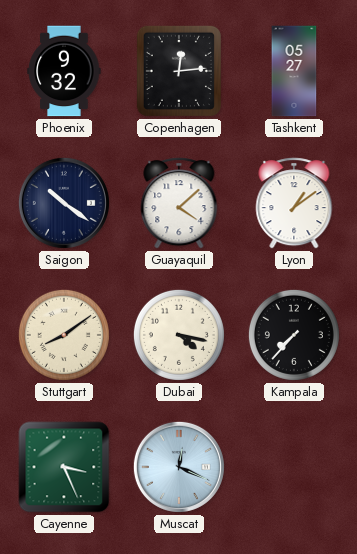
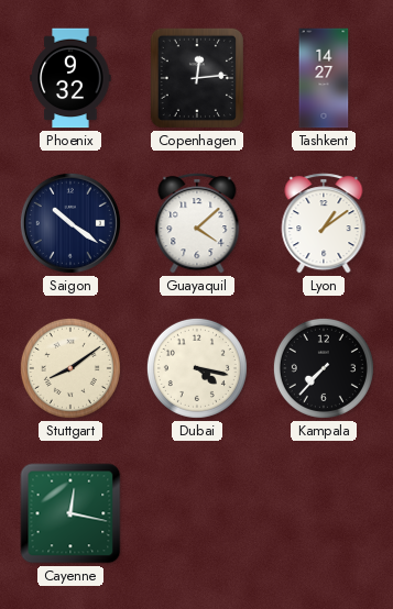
Tashkent: 05:27 -> 14:27 (324, 78)
Cayenne: 3:26 -> 12:17 (70, 513)
Muscat: 12:19 -> none (179, 467)
